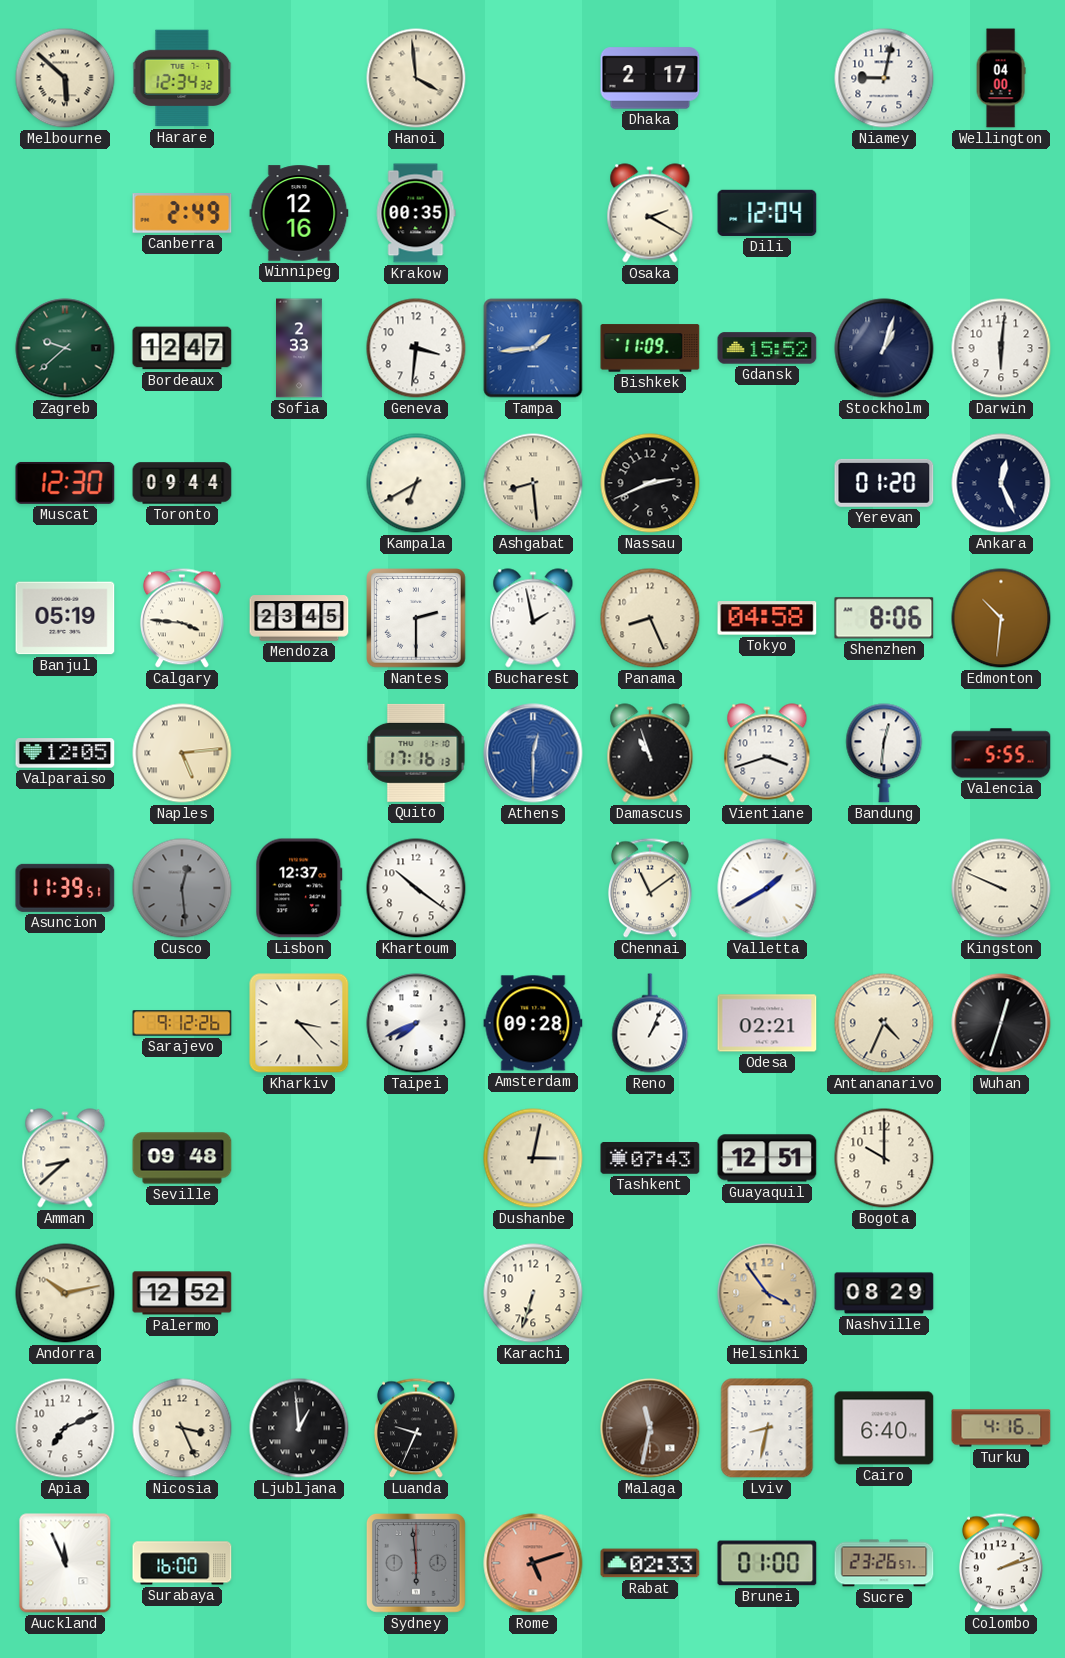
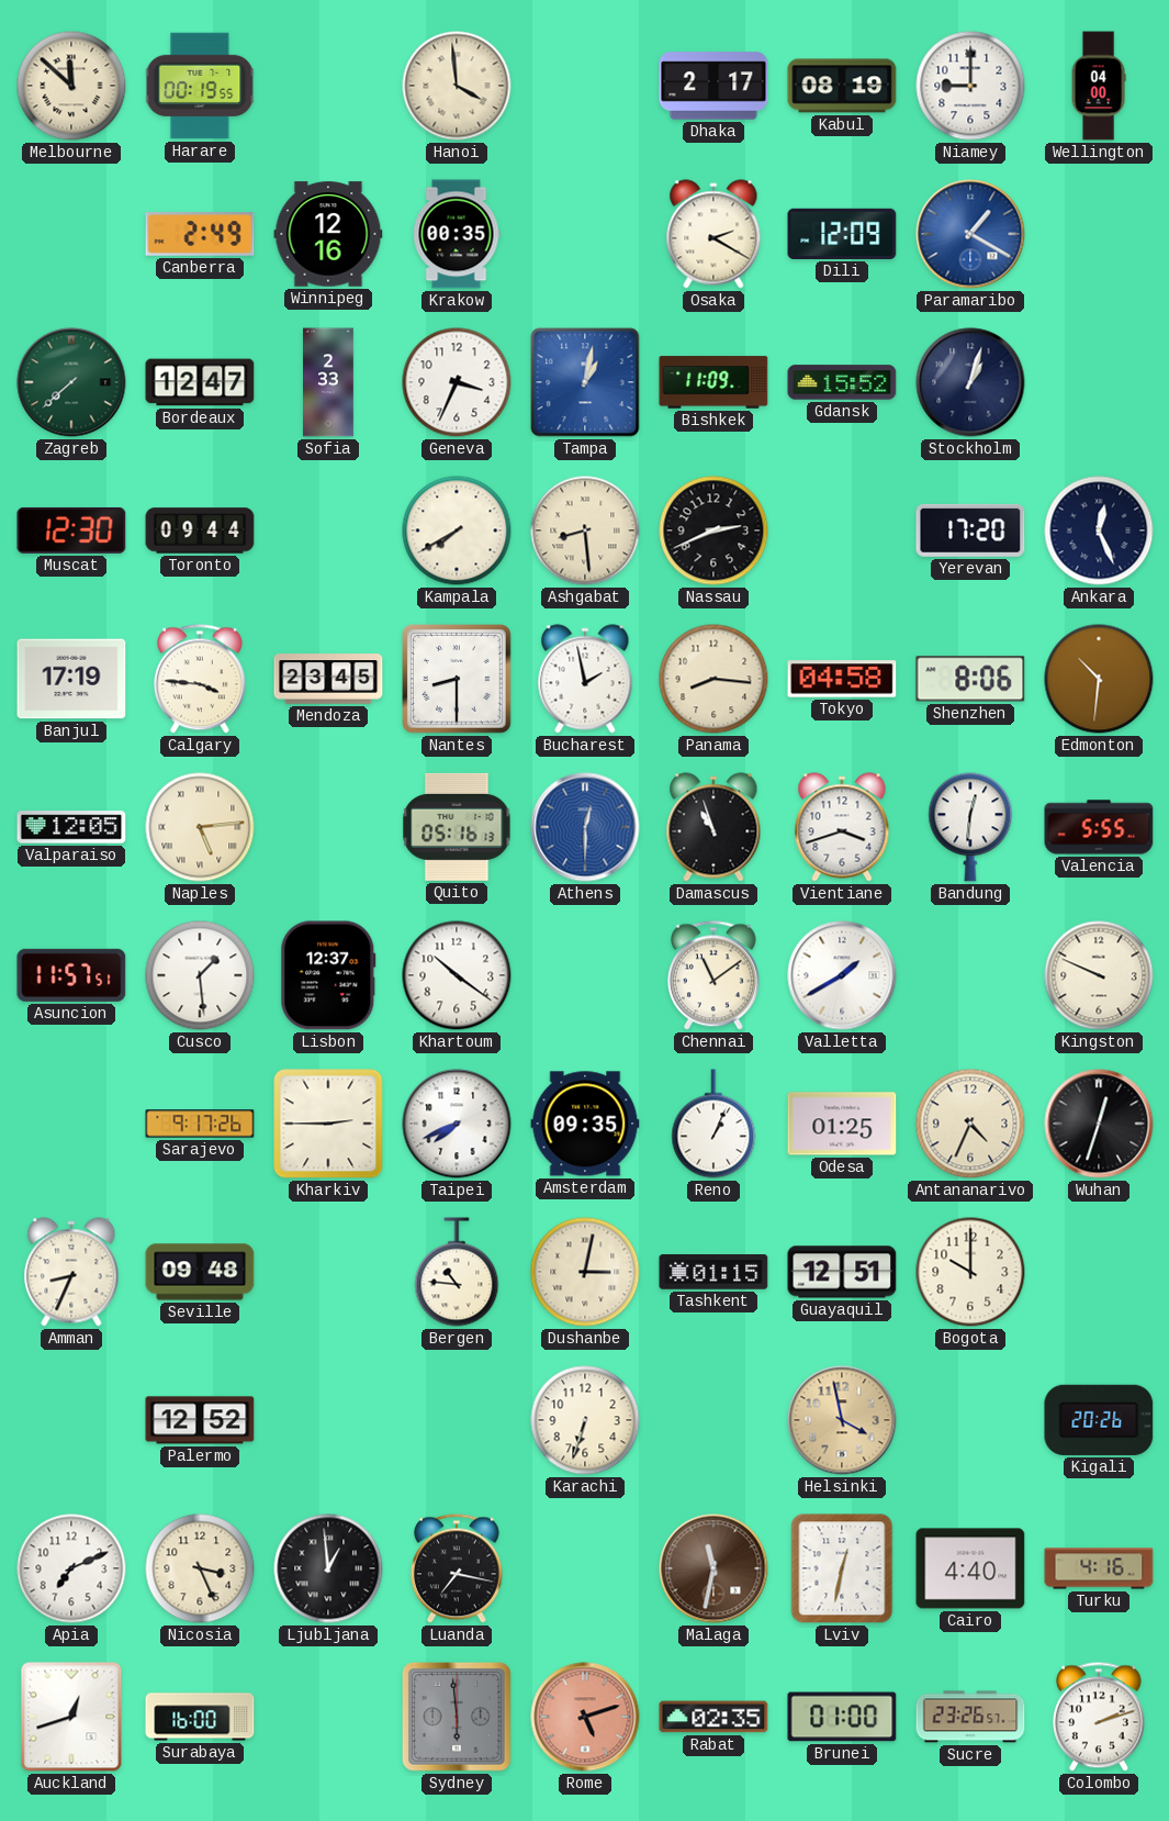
Melbourne: 5:52 -> 11:52 (71, 86)
Harare: 12:34 -> 00:19 (200, 86)
Kabul: none -> 08:19 (842, 86)
Niamey: 9:02 -> 9:00 (970, 86)
Dili: 12:04 -> 12:09 (842, 234)
Paramaribo: none -> 1:20 (970, 234)
Zagreb: 9:38 -> 7:38 (71, 382)
Geneva: 3:31 -> 3:34 (457, 382)
Tampa: 1:44 -> 1:02 (585, 382)
Darwin: 6:01 -> none (1001, 348)
Kampala: 6:40 -> 7:40 (457, 530)
Yerevan: 01:20 -> 17:20 (970, 530)
Banjul: 05:19 -> 17:19 (71, 679)
Nantes: 2:30 -> 8:30 (458, 680)
Panama: 8:26 -> 8:16 (713, 679)
Quito: 17:16 -> 05:16 (457, 827)
Asuncion: 11:39 -> 11:57 (71, 975)
Cusco: 12:29 -> 1:29 (200, 975)
Cusco dial: grey -> white (200, 975)
Sarajevo: 9:12 -> 9:17 (200, 1124)
Kharkiv: 3:23 -> 2:45 (328, 1124)
Amsterdam: 09:28 -> 09:35 (585, 1124)
Odesa: 02:21 -> 01:25 (842, 1124)
Amman: 8:38 -> 8:34 (71, 1272)
Bergen: none -> 10:46 (457, 1272)
Tashkent: 07:43 -> 01:15 (713, 1273)
Andorra: 10:13 -> none (65, 1293)
Helsinki: 3:54 -> 3:58 (842, 1420)
Nashville: 08:29 -> none (884, 1293)
Kigali: none -> 20:26 (1099, 1420)
Luanda: 9:34 -> 7:17 (457, 1568)
Lviv: 8:32 -> 12:32 (842, 1568)
Cairo: 6:40 -> 4:40 (970, 1568)
Auckland: 11:56 -> 12:42 (71, 1717)
Rabat: 02:33 -> 02:35 (713, 1717)
